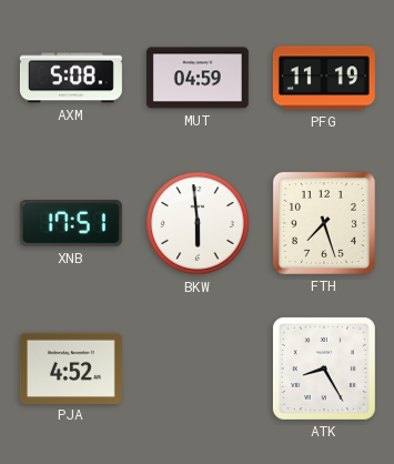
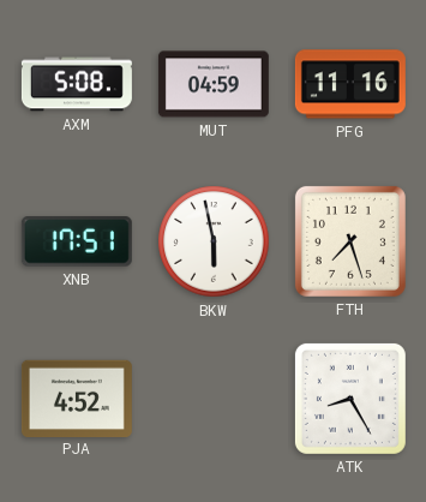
PFG: 11:19 -> 11:16 (350, 84)
BKW: 5:59 -> 5:58 (214, 241)
